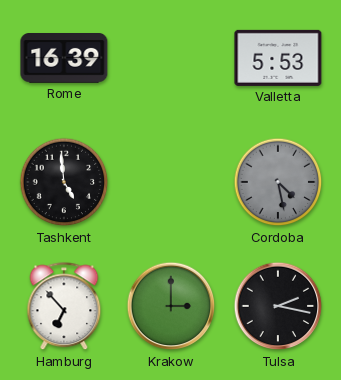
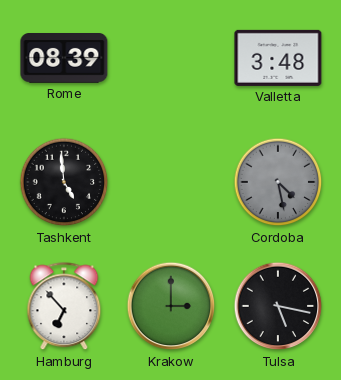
Rome: 16:39 -> 08:39 (64, 59)
Valletta: 5:53 -> 3:48 (278, 58)
Tulsa: 2:17 -> 5:17 (278, 306)
